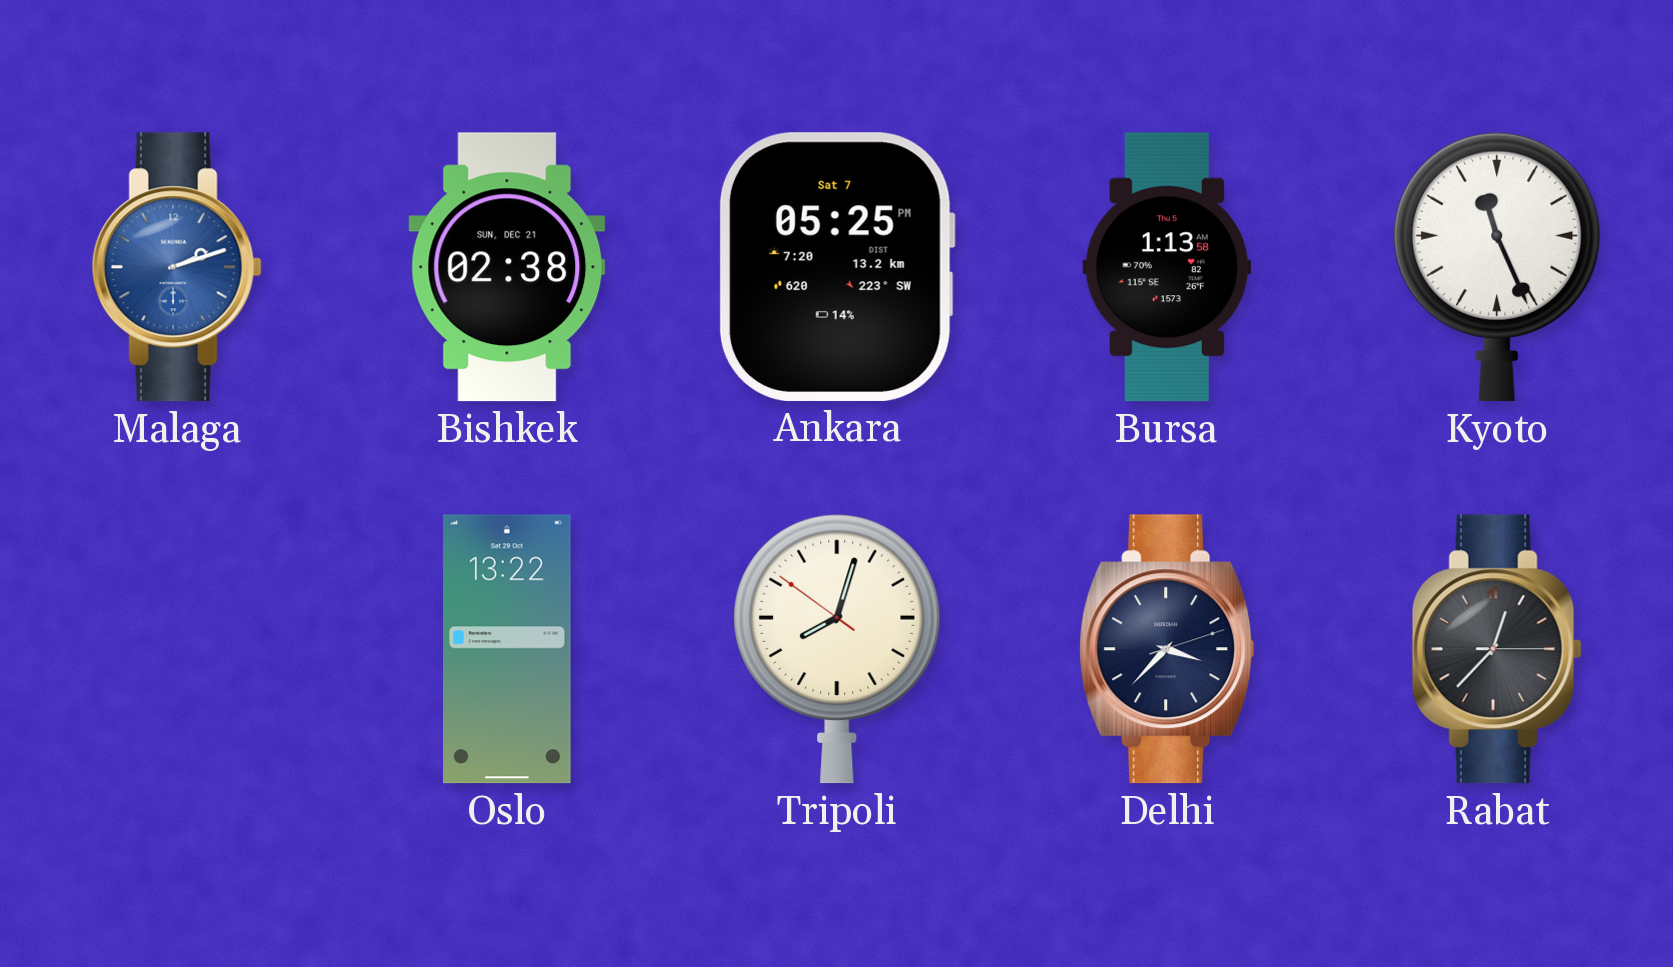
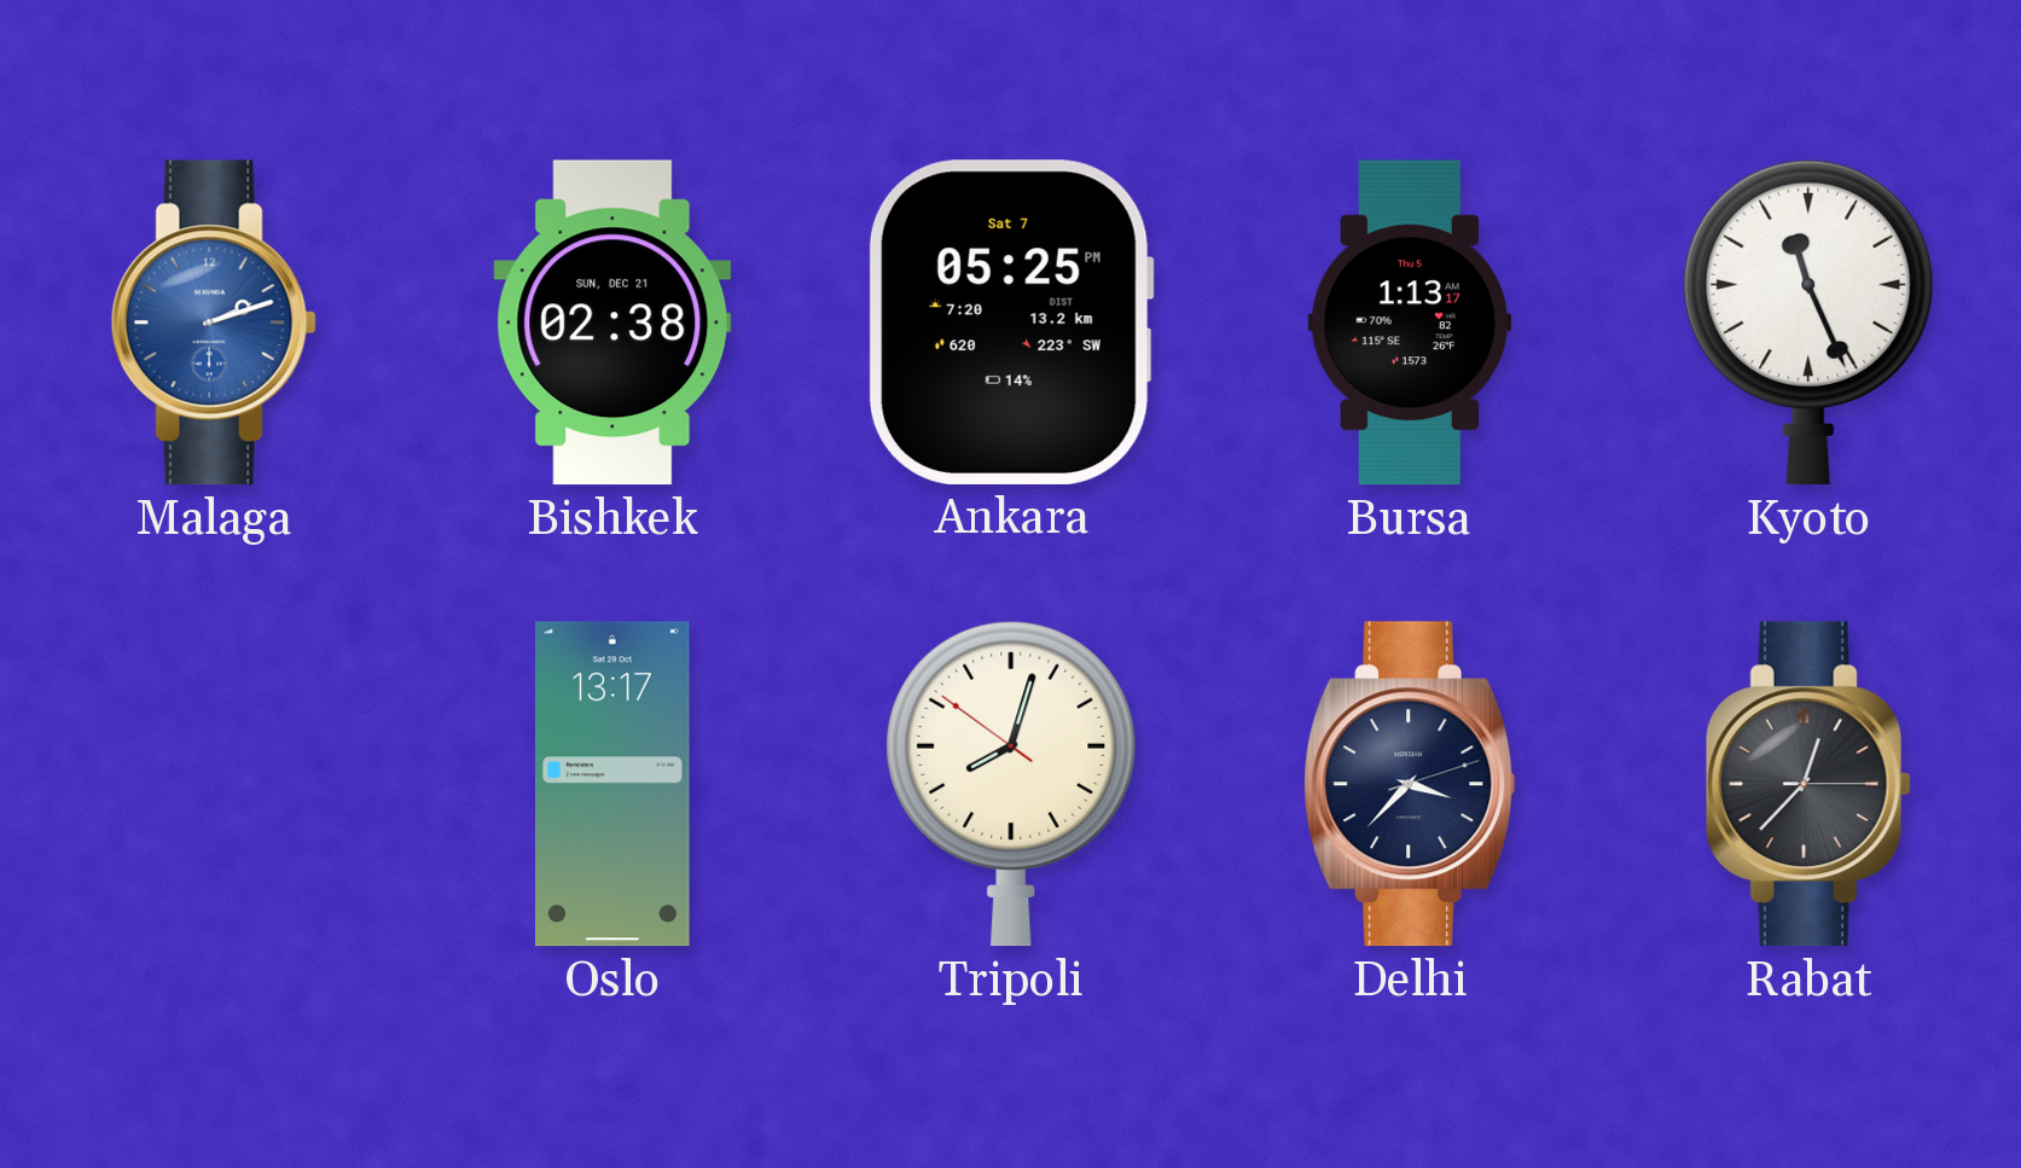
Bursa: 1:13:58 -> 1:13:17 (1410, 322)
Oslo: 13:22 -> 13:17 (614, 784)
